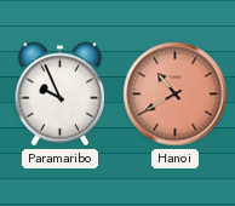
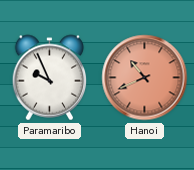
Hanoi: 10:40 -> 10:41 (145, 78)
